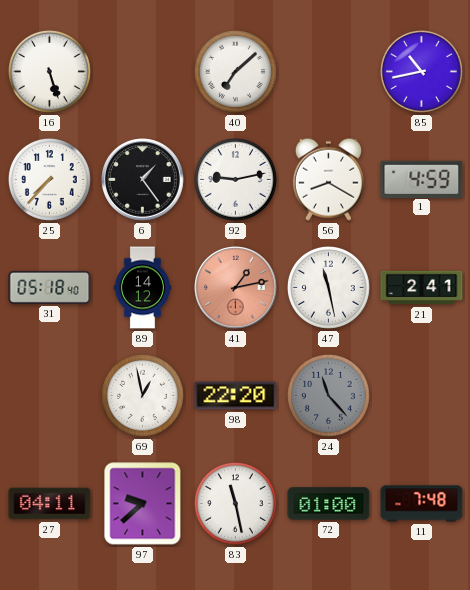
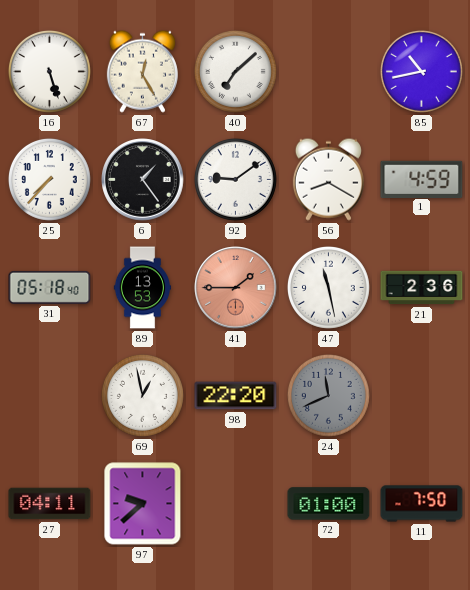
67: none -> 12:25 (142, 71)
92: 9:13 -> 9:09 (235, 179)
89: 14:12 -> 13:53 (142, 288)
41: 1:13 -> 1:45 (236, 288)
21: 2:41 -> 2:36 (422, 288)
24: 11:23 -> 11:41 (328, 395)
83: 11:28 -> none (235, 503)
11: 7:48 -> 7:50 (422, 504)
